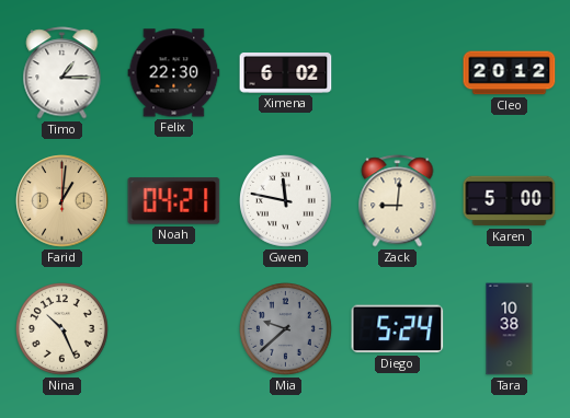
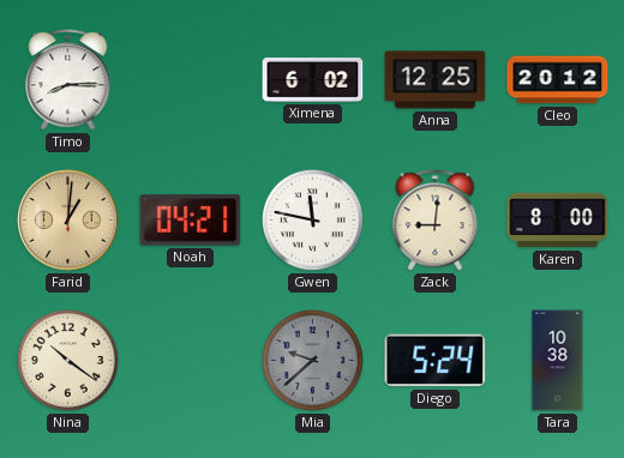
Timo: 1:15 -> 8:15 (68, 80)
Felix: 22:30 -> none (174, 73)
Anna: none -> 12:25 (436, 80)
Karen: 5:00 -> 8:00 (558, 221)
Nina: 10:26 -> 10:21 (68, 361)
